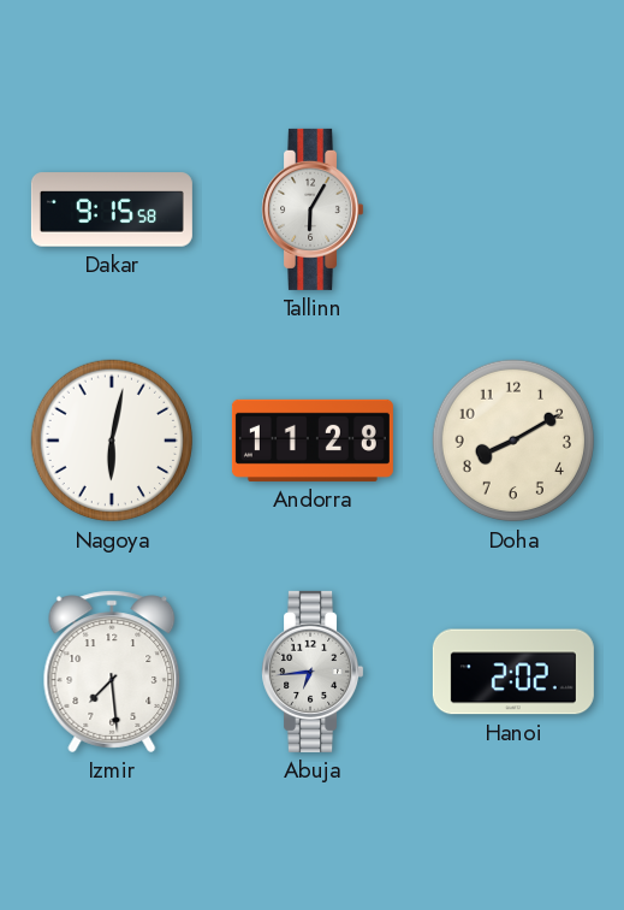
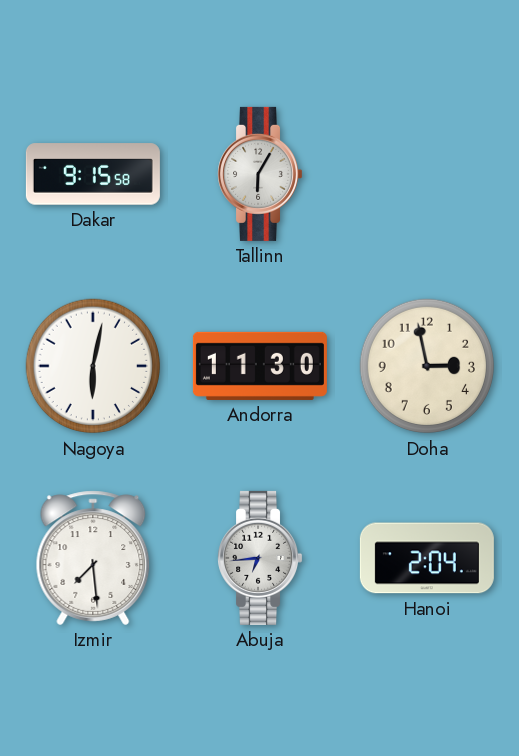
Andorra: 11:28 -> 11:30 (260, 366)
Doha: 8:10 -> 2:58 (427, 366)
Hanoi: 2:02 -> 2:04 (427, 558)
